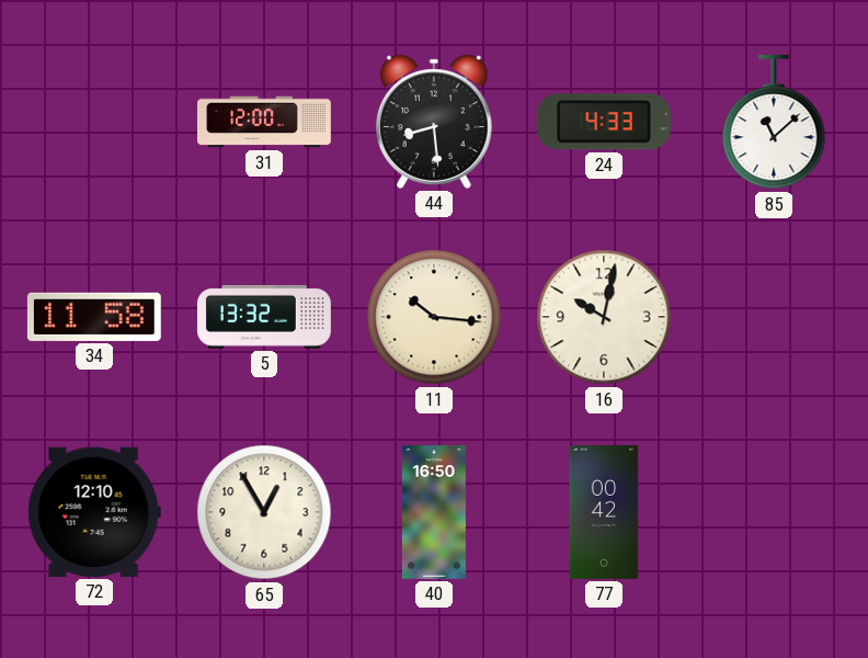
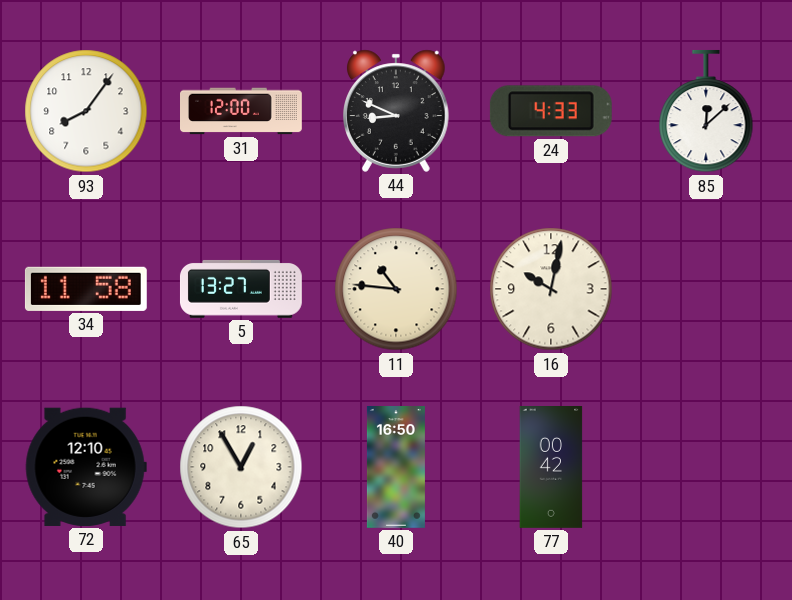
93: none -> 8:06 (86, 111)
44: 8:29 -> 8:49 (397, 111)
85: 11:08 -> 12:08 (706, 111)
5: 13:32 -> 13:27 (241, 289)
11: 10:16 -> 10:46 (396, 289)
